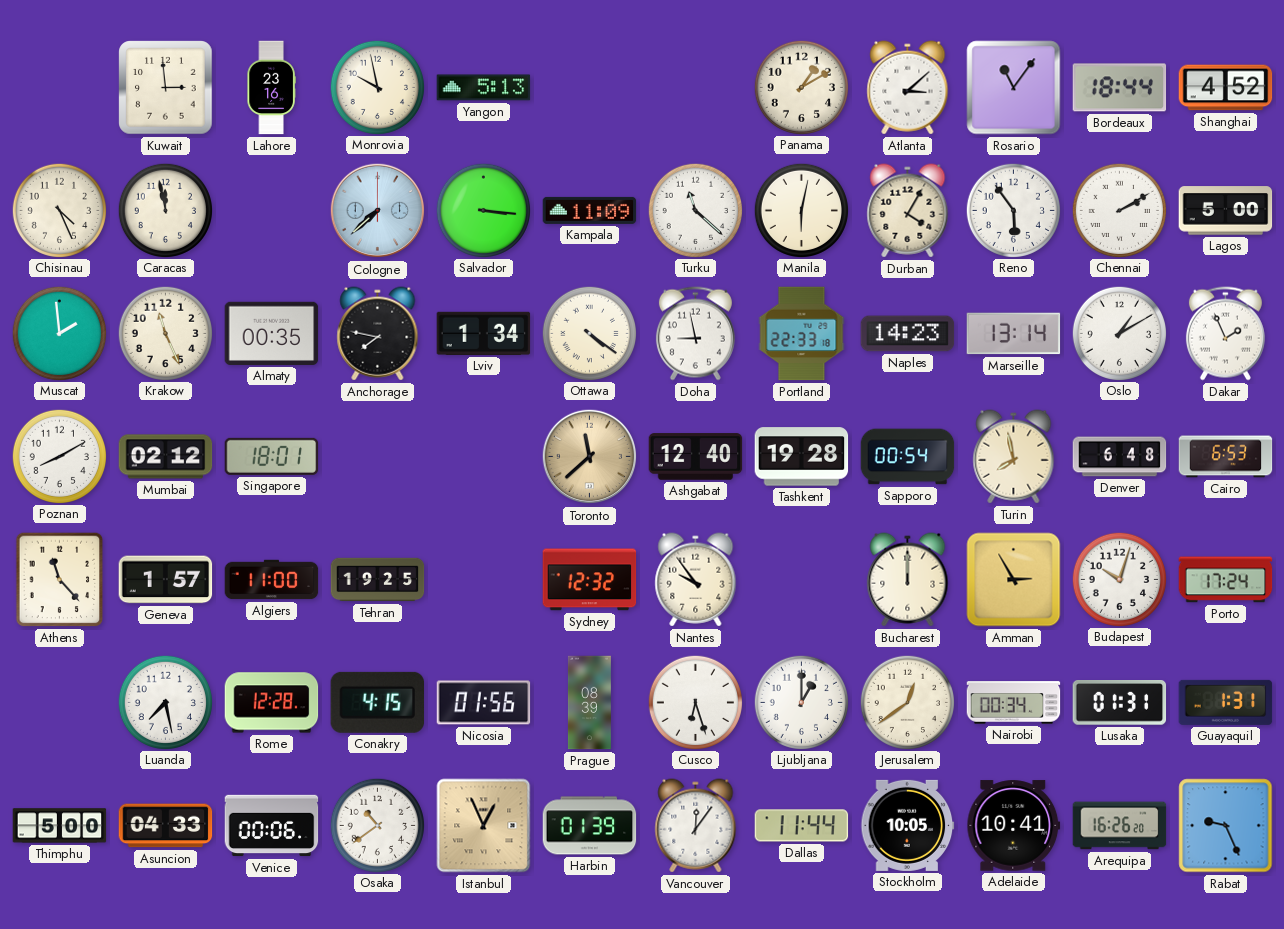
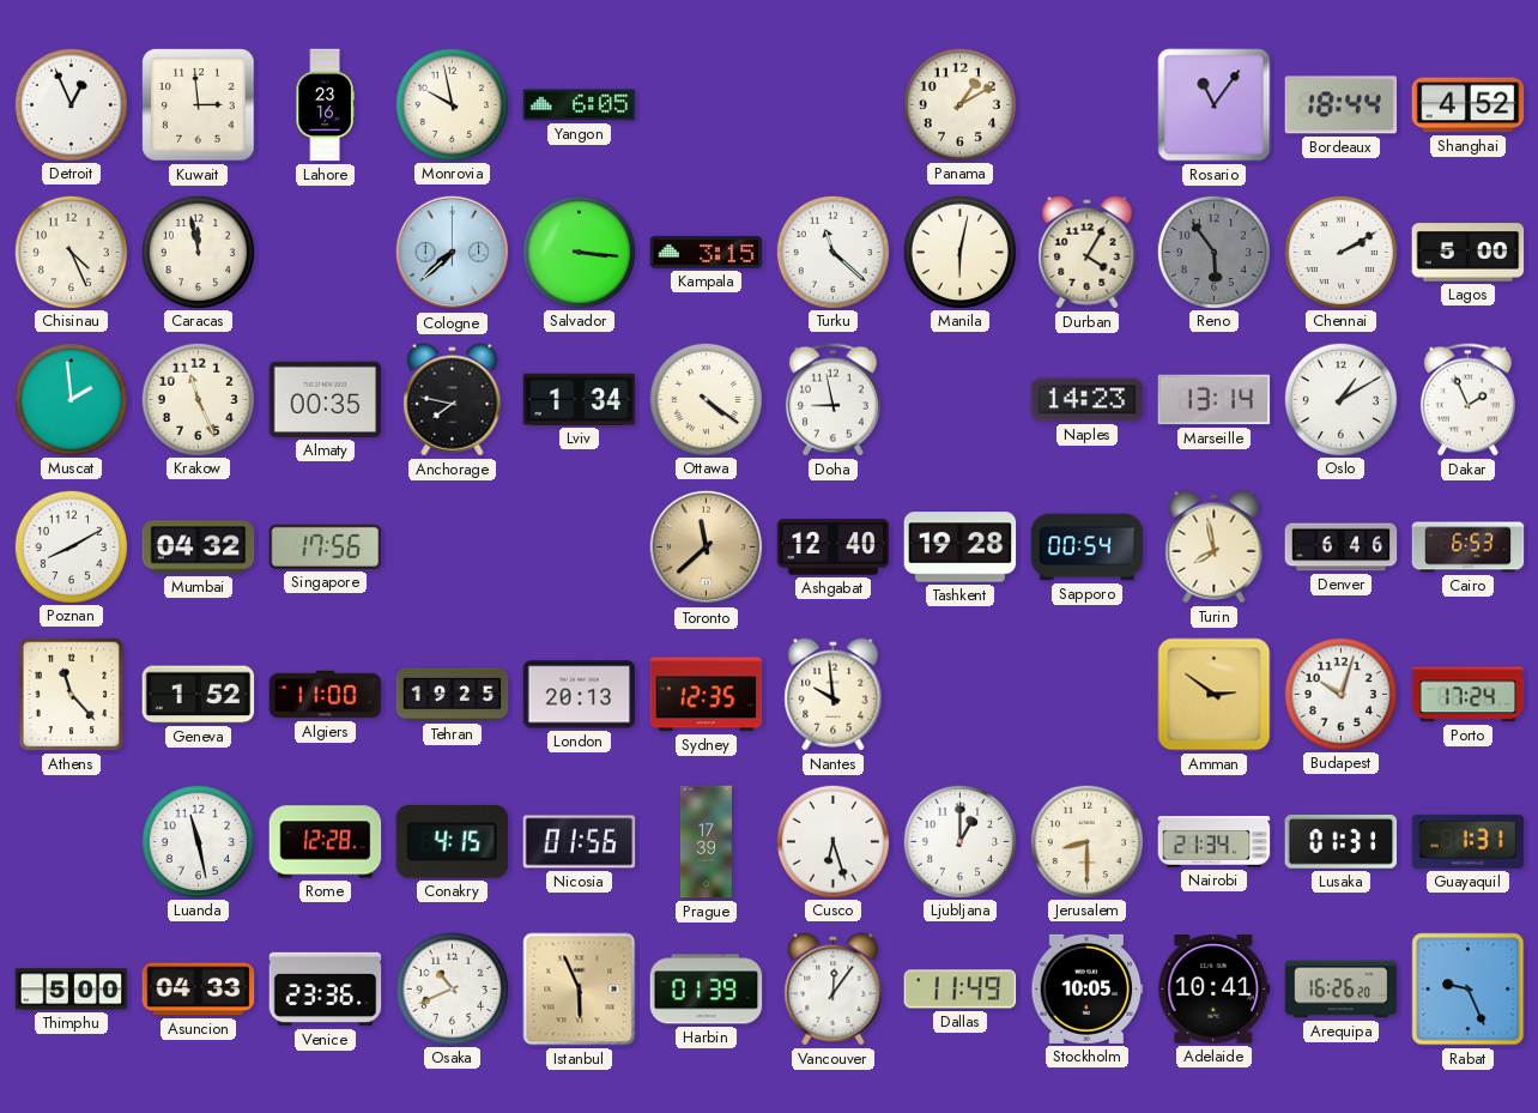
Detroit: none -> 12:56 (71, 104)
Yangon: 5:13 -> 6:05 (580, 105)
Atlanta: 3:08 -> none (908, 88)
Kampala: 11:09 -> 3:15 (707, 252)
Reno dial: white -> grey (1213, 252)
Portland: 22:33 -> none (802, 334)
Mumbai: 02:12 -> 04:32 (199, 548)
Singapore: 18:01 -> 17:56 (326, 546)
Denver: 6:48 -> 6:46 (1342, 548)
Geneva: 1:57 -> 1:52 (199, 695)
London: none -> 20:13 (580, 695)
Sydney: 12:32 -> 12:35 (707, 695)
Nantes: 9:54 -> 9:59 (834, 695)
Bucharest: 12:00 -> none (908, 580)
Amman: 2:55 -> 2:51 (1215, 695)
Luanda: 7:28 -> 11:28 (198, 841)
Prague: 08:39 -> 17:39 (706, 842)
Jerusalem: 12:39 -> 8:30 (1086, 841)
Nairobi: 00:34 -> 21:34 (1215, 842)
Venice: 00:06 -> 23:36 (326, 990)
Osaka: 10:39 -> 10:41 (452, 988)
Istanbul: 12:56 -> 5:56 (580, 990)
Dallas: 11:44 -> 11:49 (961, 990)
